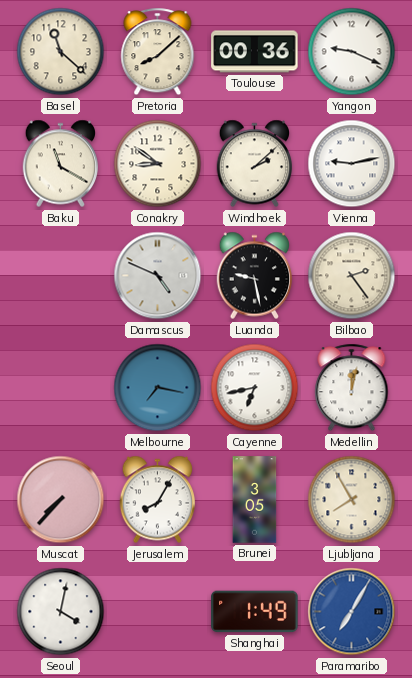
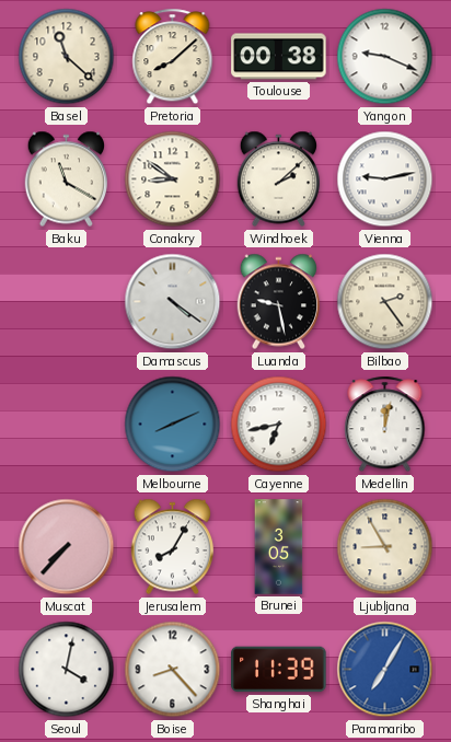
Toulouse: 00:36 -> 00:38 (279, 57)
Damascus: 4:49 -> 4:21 (173, 302)
Melbourne: 7:17 -> 8:11 (173, 425)
Ljubljana: 7:55 -> 8:55 (385, 547)
Boise: none -> 8:23 (173, 670)
Shanghai: 1:49 -> 11:39 (279, 670)
